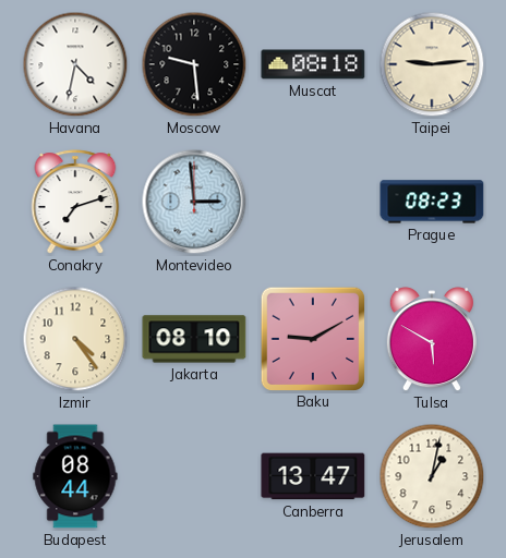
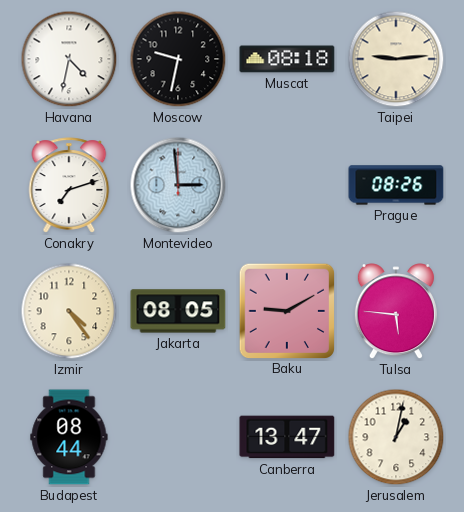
Moscow: 9:29 -> 9:32 (178, 59)
Prague: 08:23 -> 08:26 (396, 185)
Jakarta: 08:10 -> 08:05 (178, 311)
Tulsa: 5:50 -> 5:46 (396, 312)
